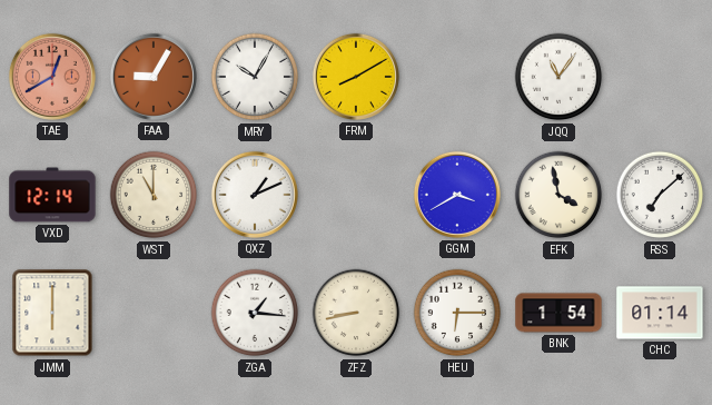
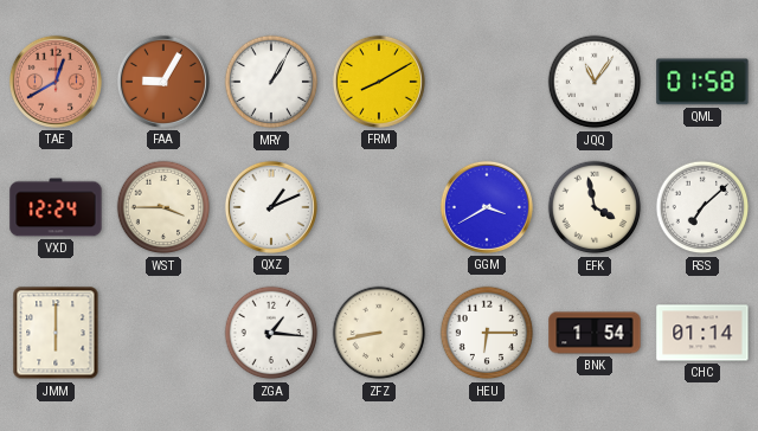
MRY: 10:05 -> 1:05 (271, 82)
QML: none -> 01:58 (702, 82)
VXD: 12:14 -> 12:24 (56, 207)
WST: 11:00 -> 3:45 (163, 207)
